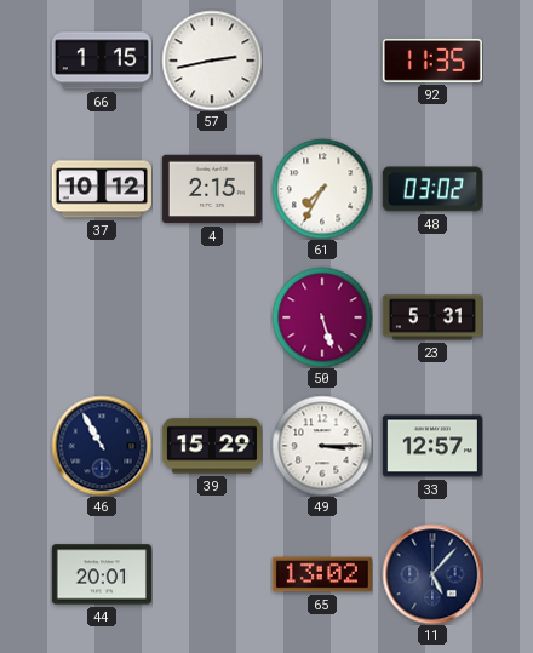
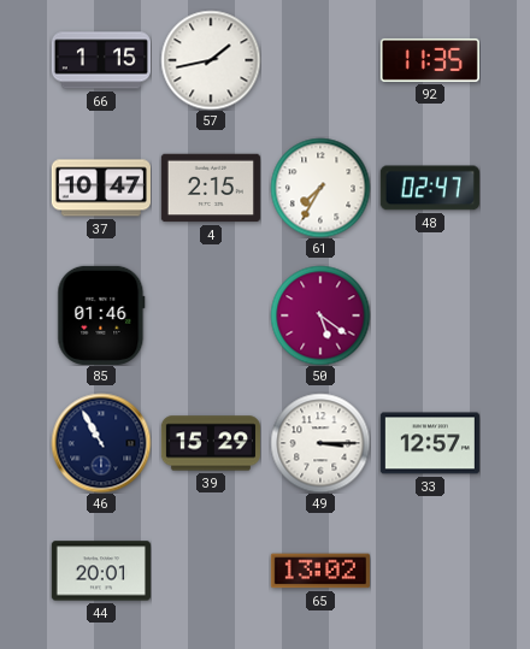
57: 2:43 -> 1:43 (211, 60)
37: 10:12 -> 10:47 (101, 188)
48: 03:02 -> 02:47 (430, 188)
85: none -> 01:46 (101, 315)
50: 5:27 -> 5:21 (320, 315)
23: 5:31 -> none (432, 317)
11: 5:07 -> none (432, 574)
